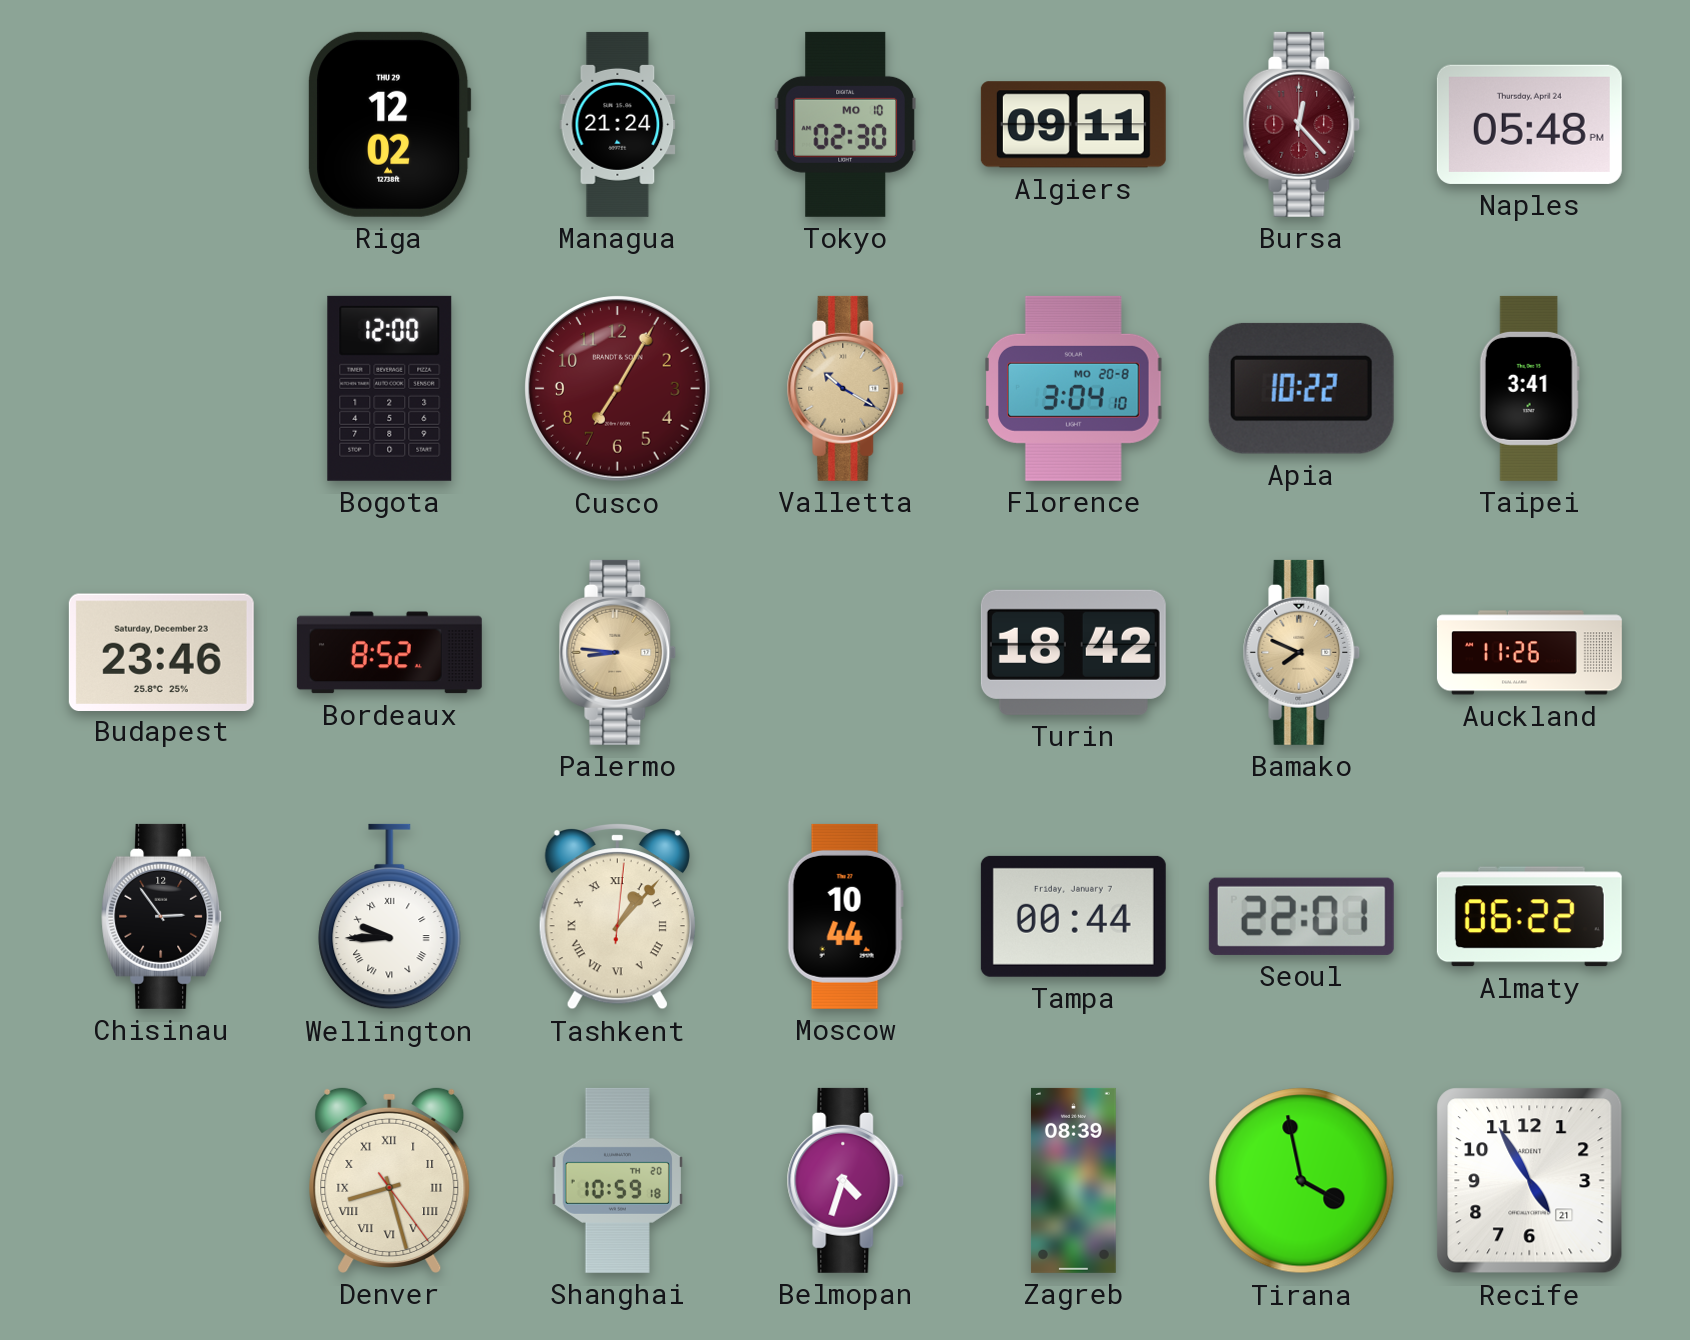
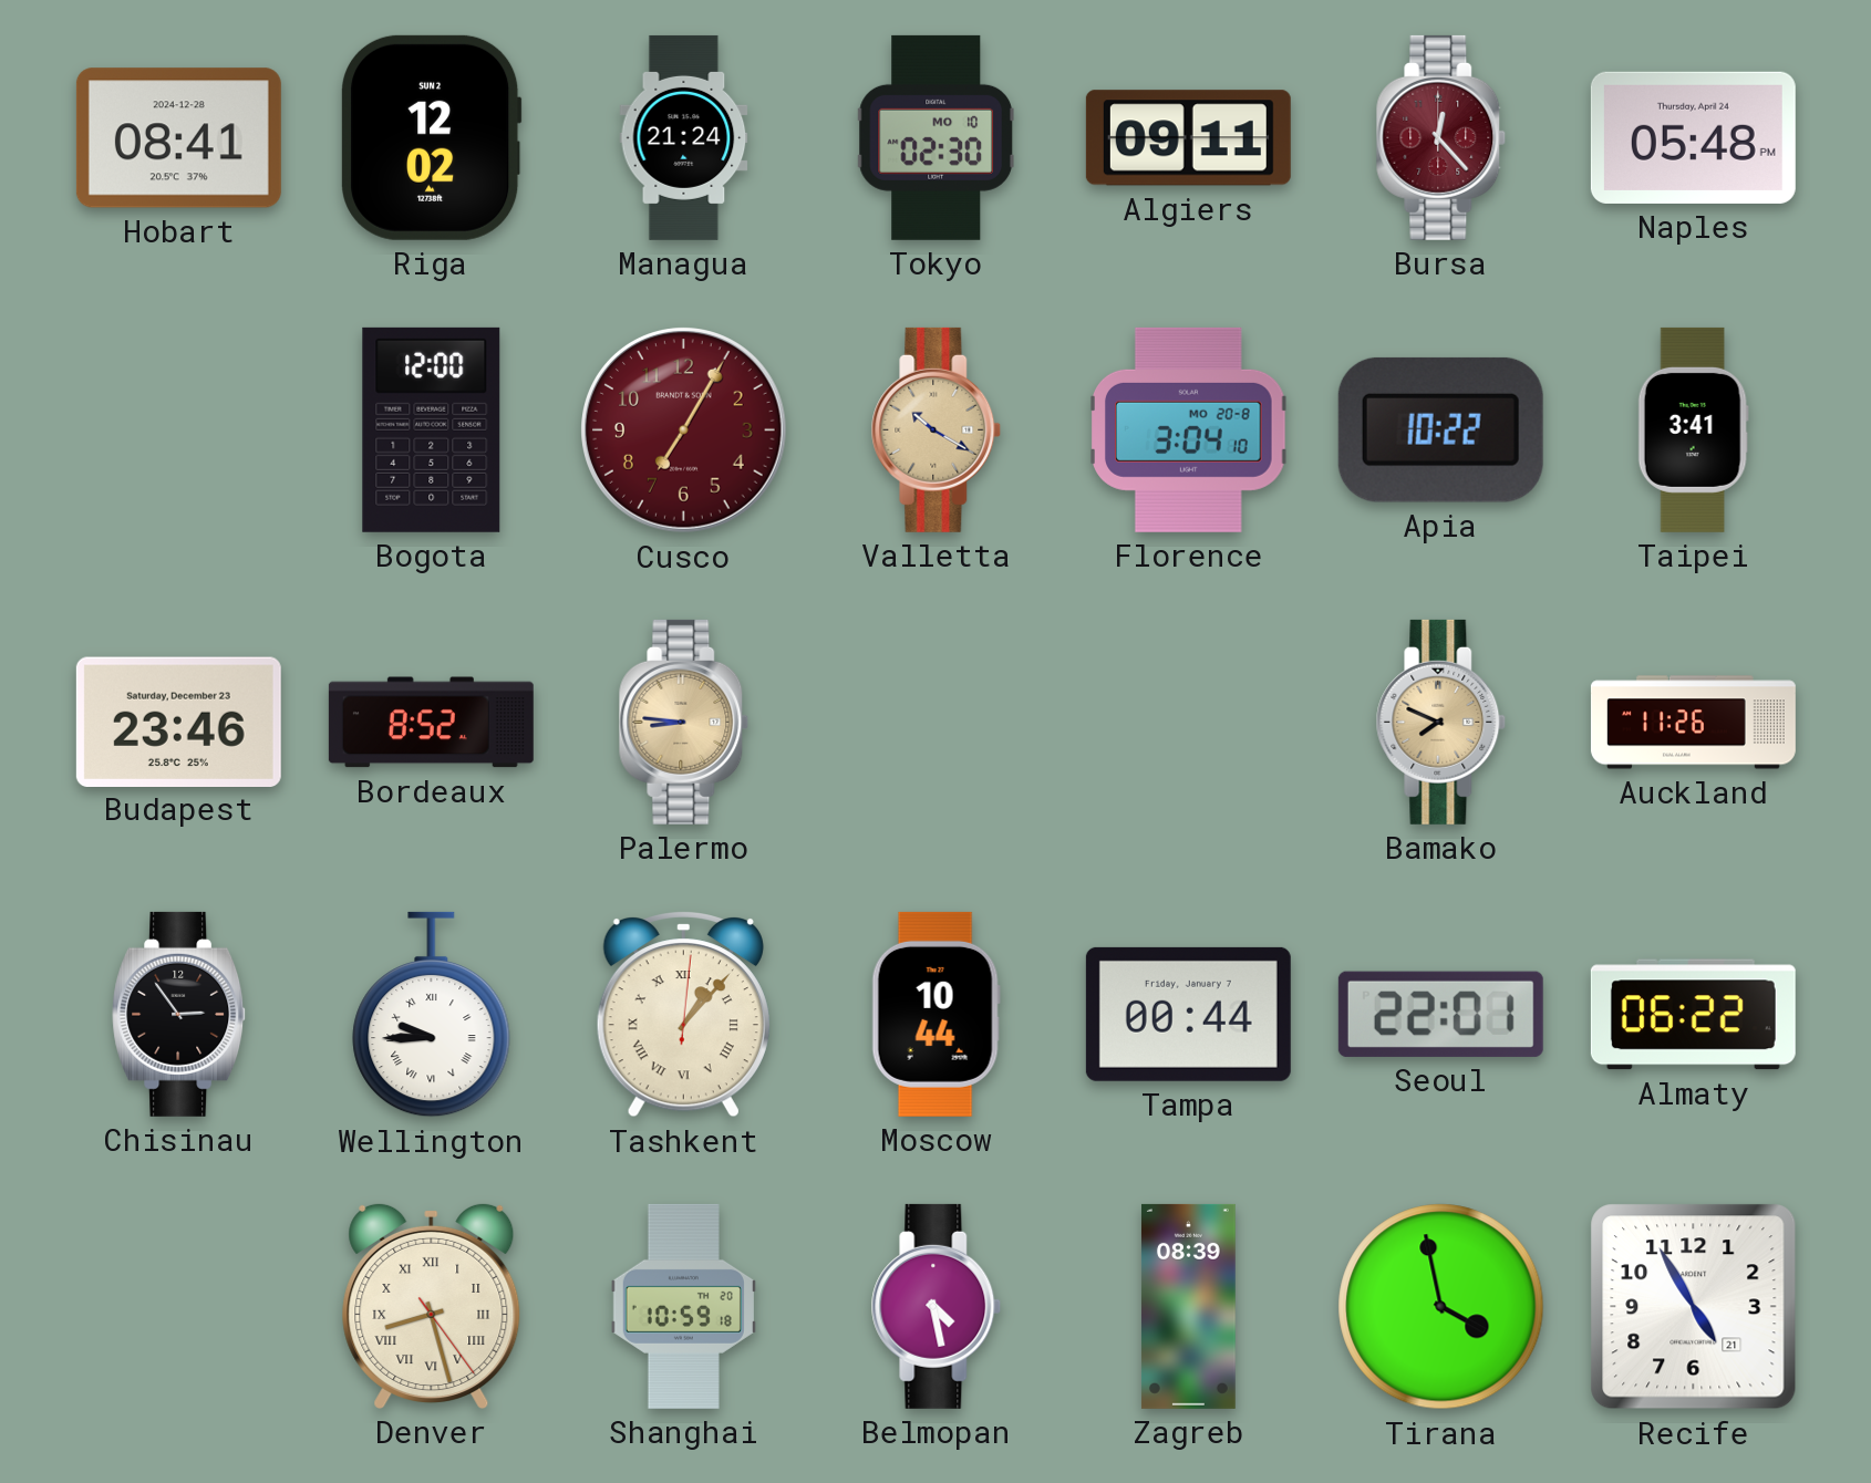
Hobart: none -> 08:41 (178, 138)
Riga date: THU 29 -> SUN 2 (431, 137)
Turin: 18:42 -> none (1073, 652)
Belmopan: 4:33 -> 4:28 (937, 1306)
